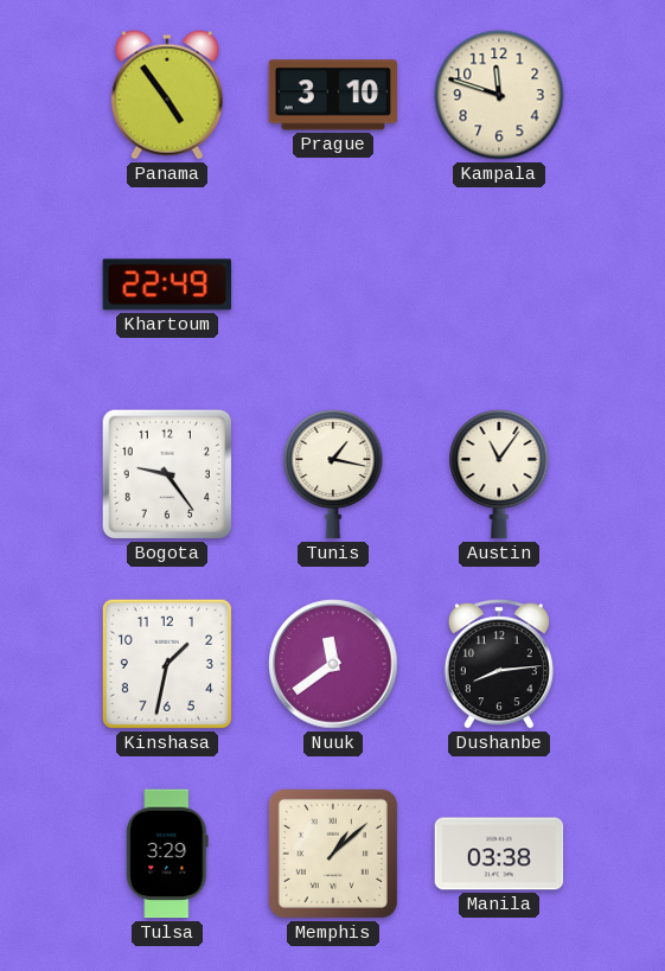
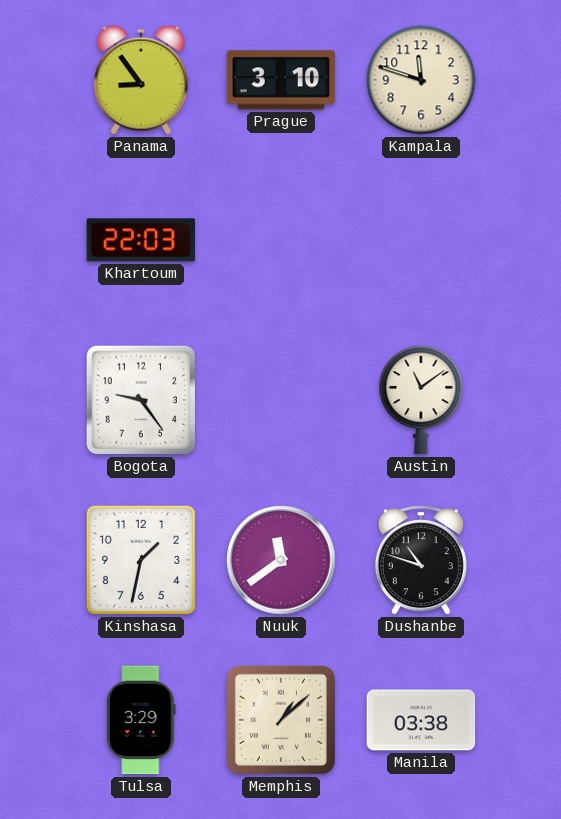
Panama: 4:54 -> 8:54 (141, 80)
Khartoum: 22:49 -> 22:03 (141, 240)
Tunis: 1:17 -> none (333, 474)
Austin: 11:06 -> 11:09 (421, 400)
Dushanbe: 8:14 -> 10:48 (421, 560)
